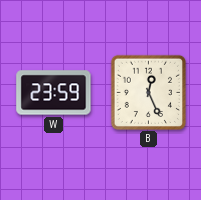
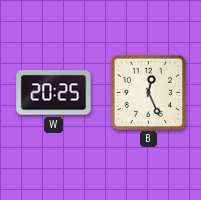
W: 23:59 -> 20:25 (54, 93)
